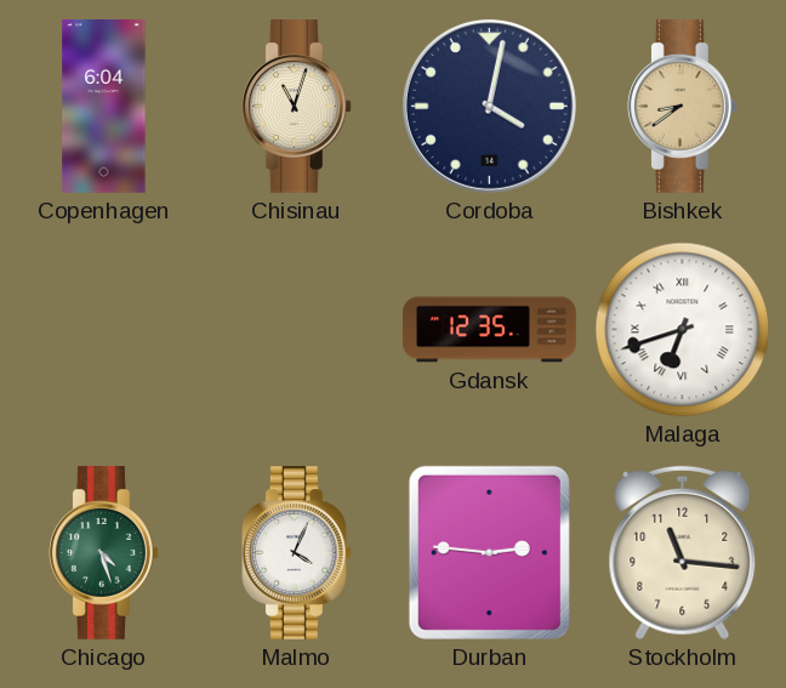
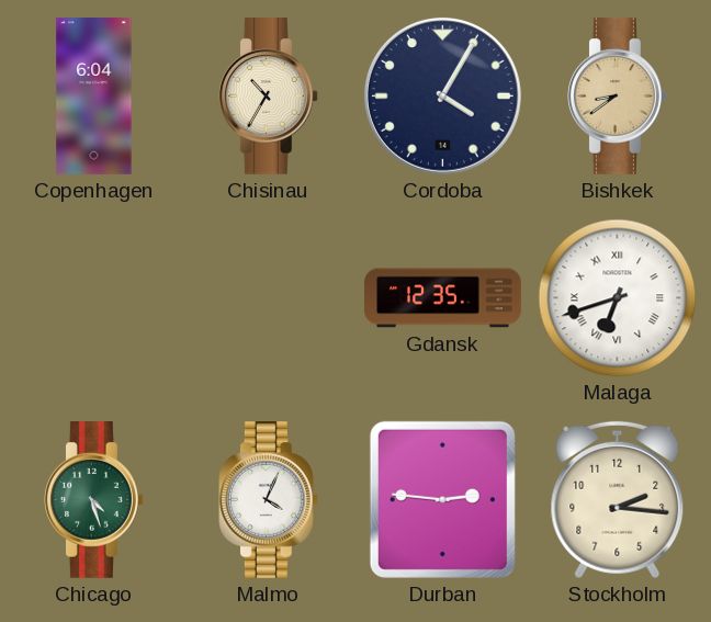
Chisinau: 11:03 -> 10:35 (269, 97)
Cordoba: 4:02 -> 4:05 (442, 95)
Stockholm: 11:16 -> 2:16 (618, 500)
